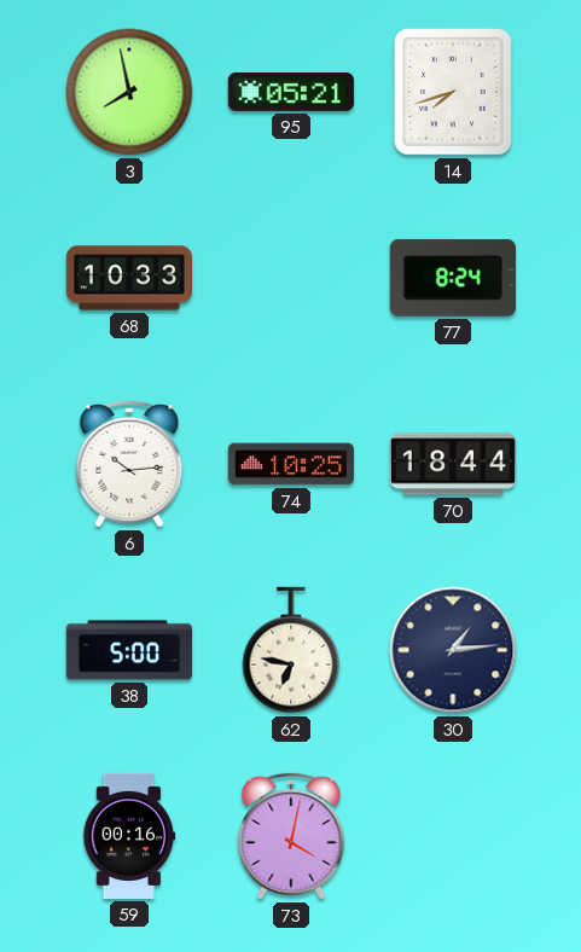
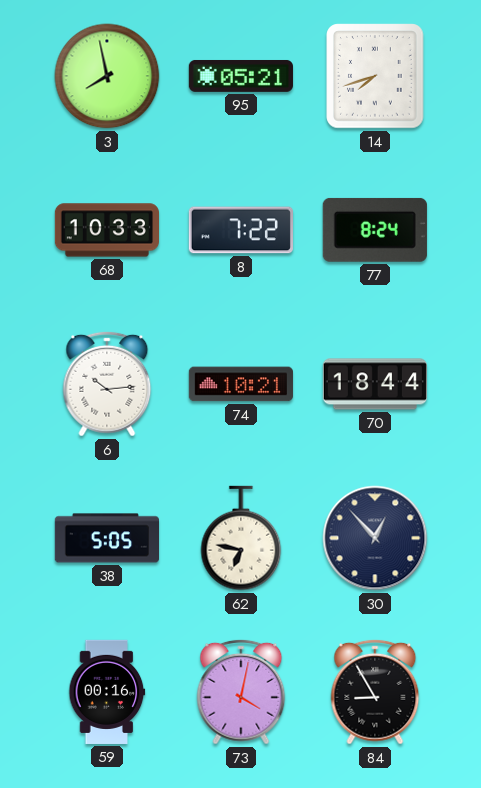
8: none -> 7:22 (241, 230)
74: 10:25 -> 10:21 (241, 384)
38: 5:00 -> 5:05 (106, 538)
30: 1:14 -> 12:53 (375, 538)
84: none -> 8:55 (375, 692)
